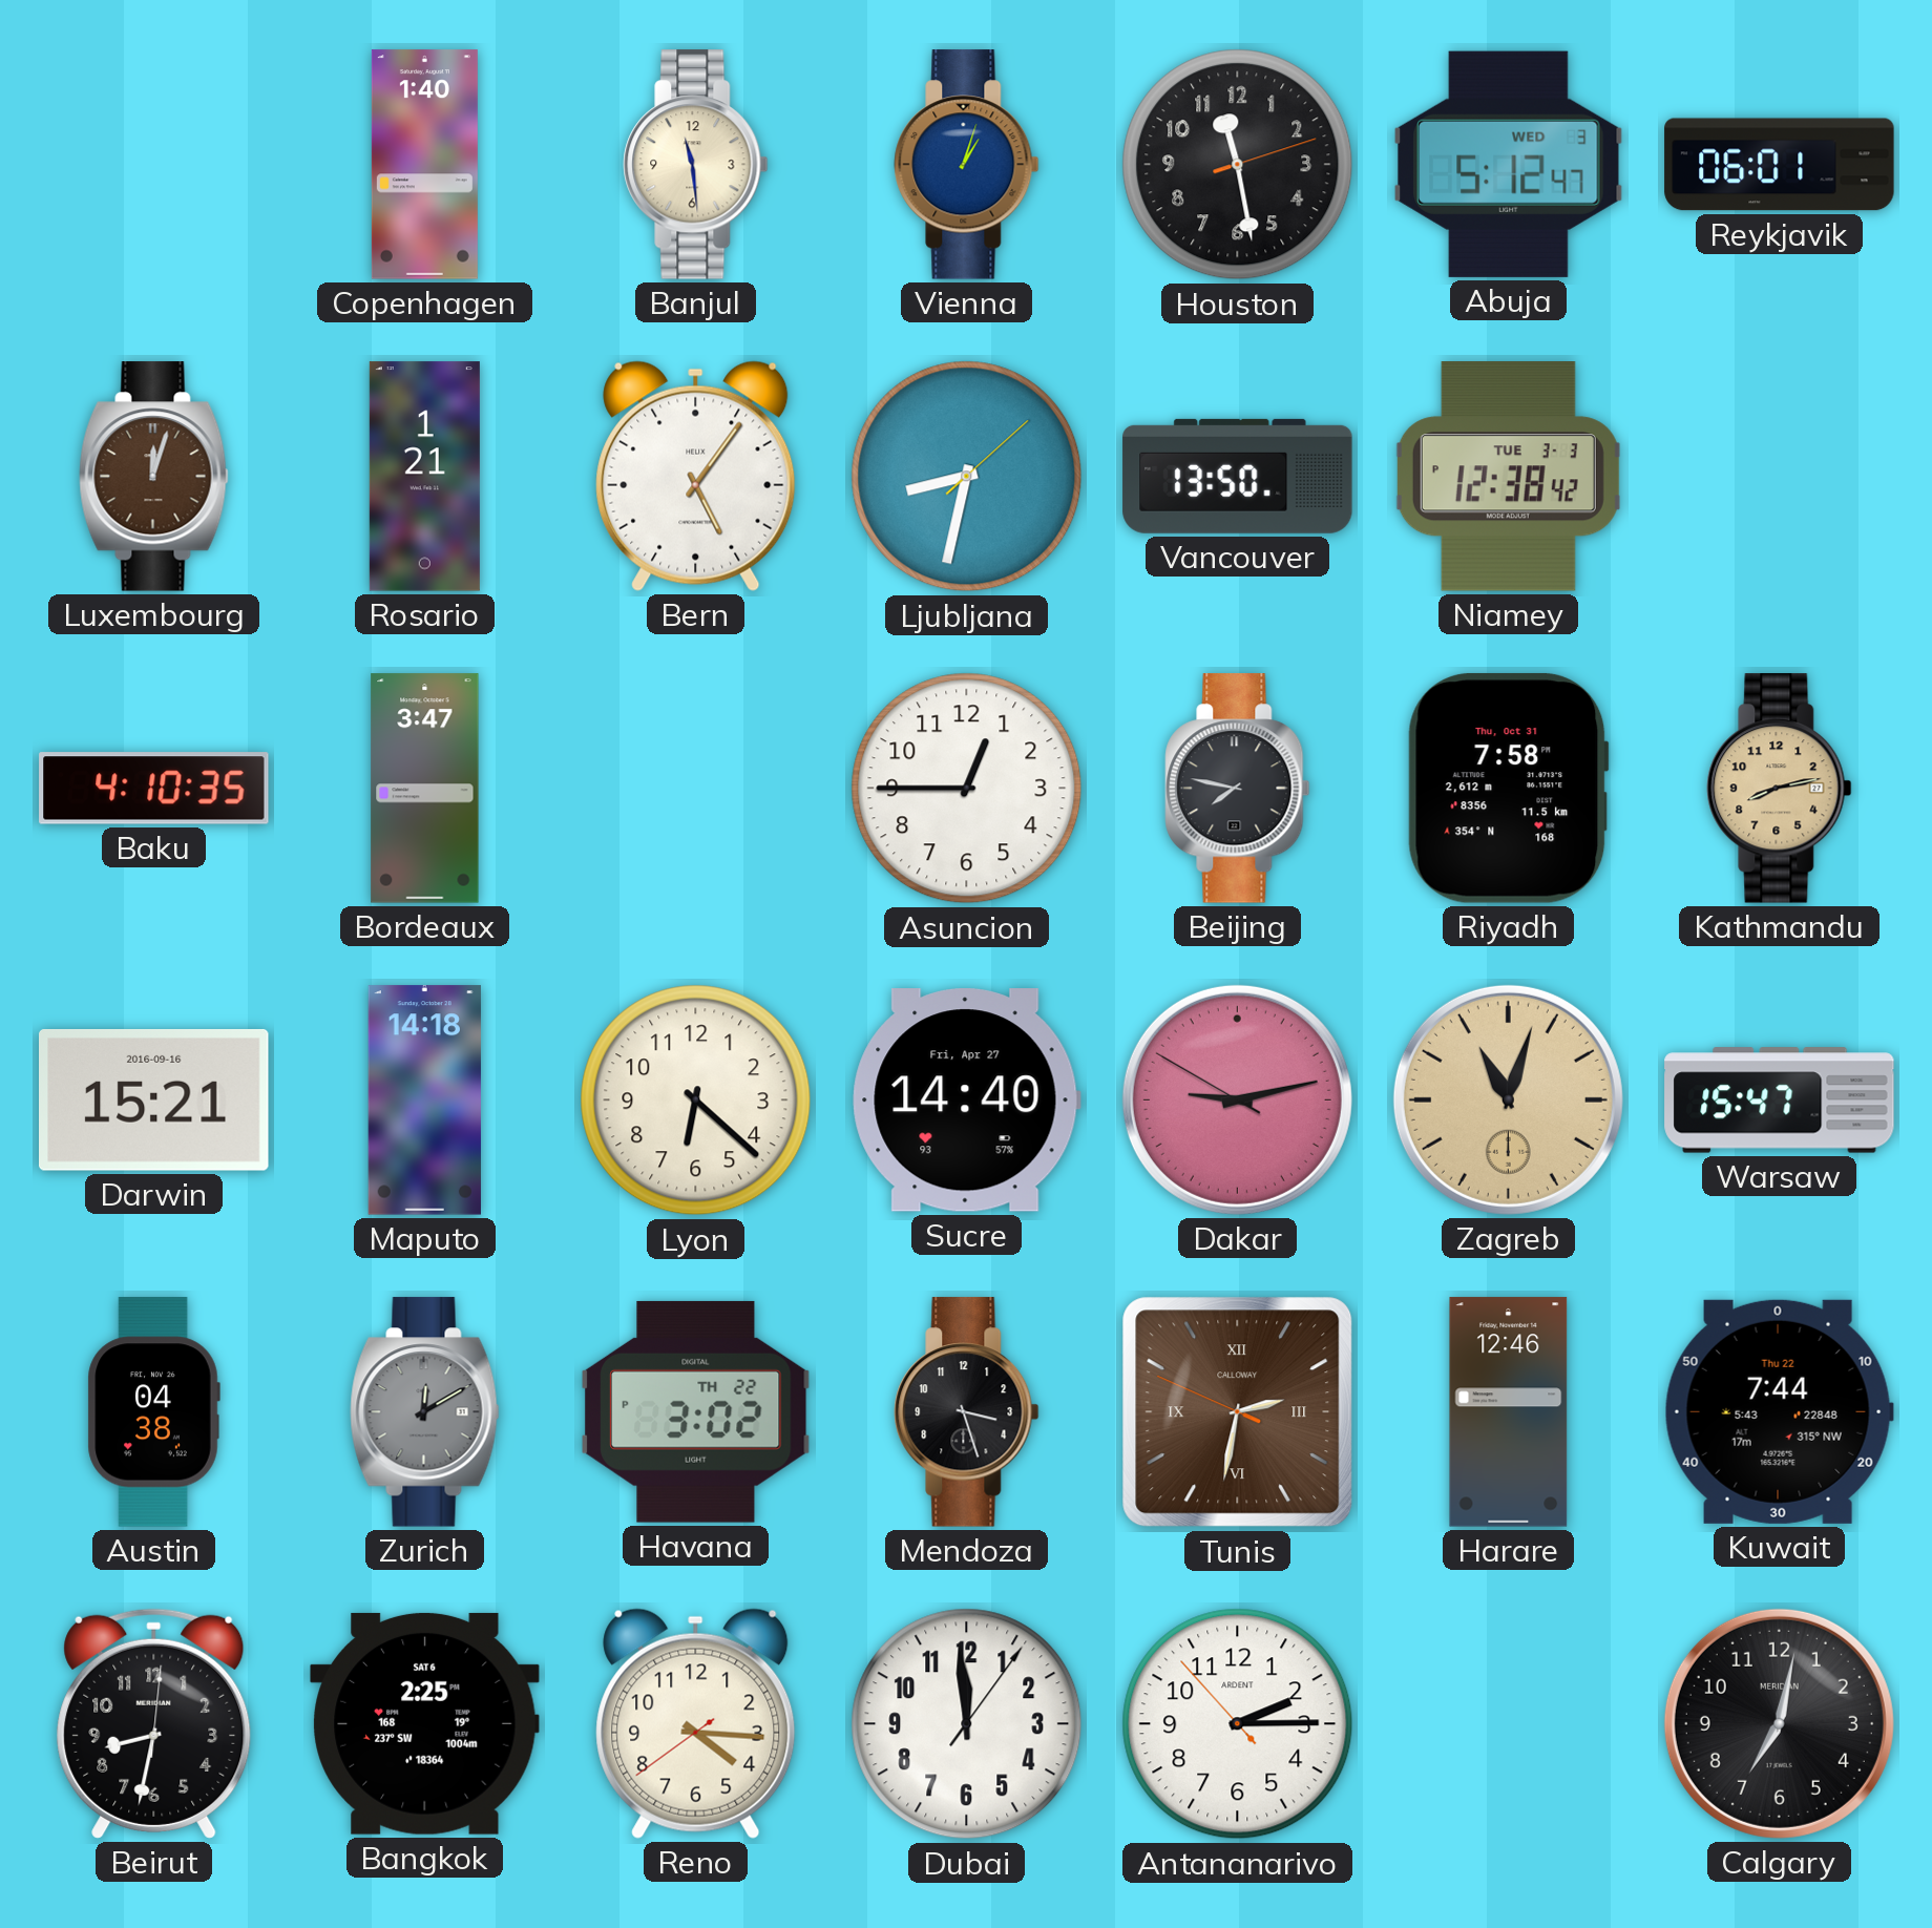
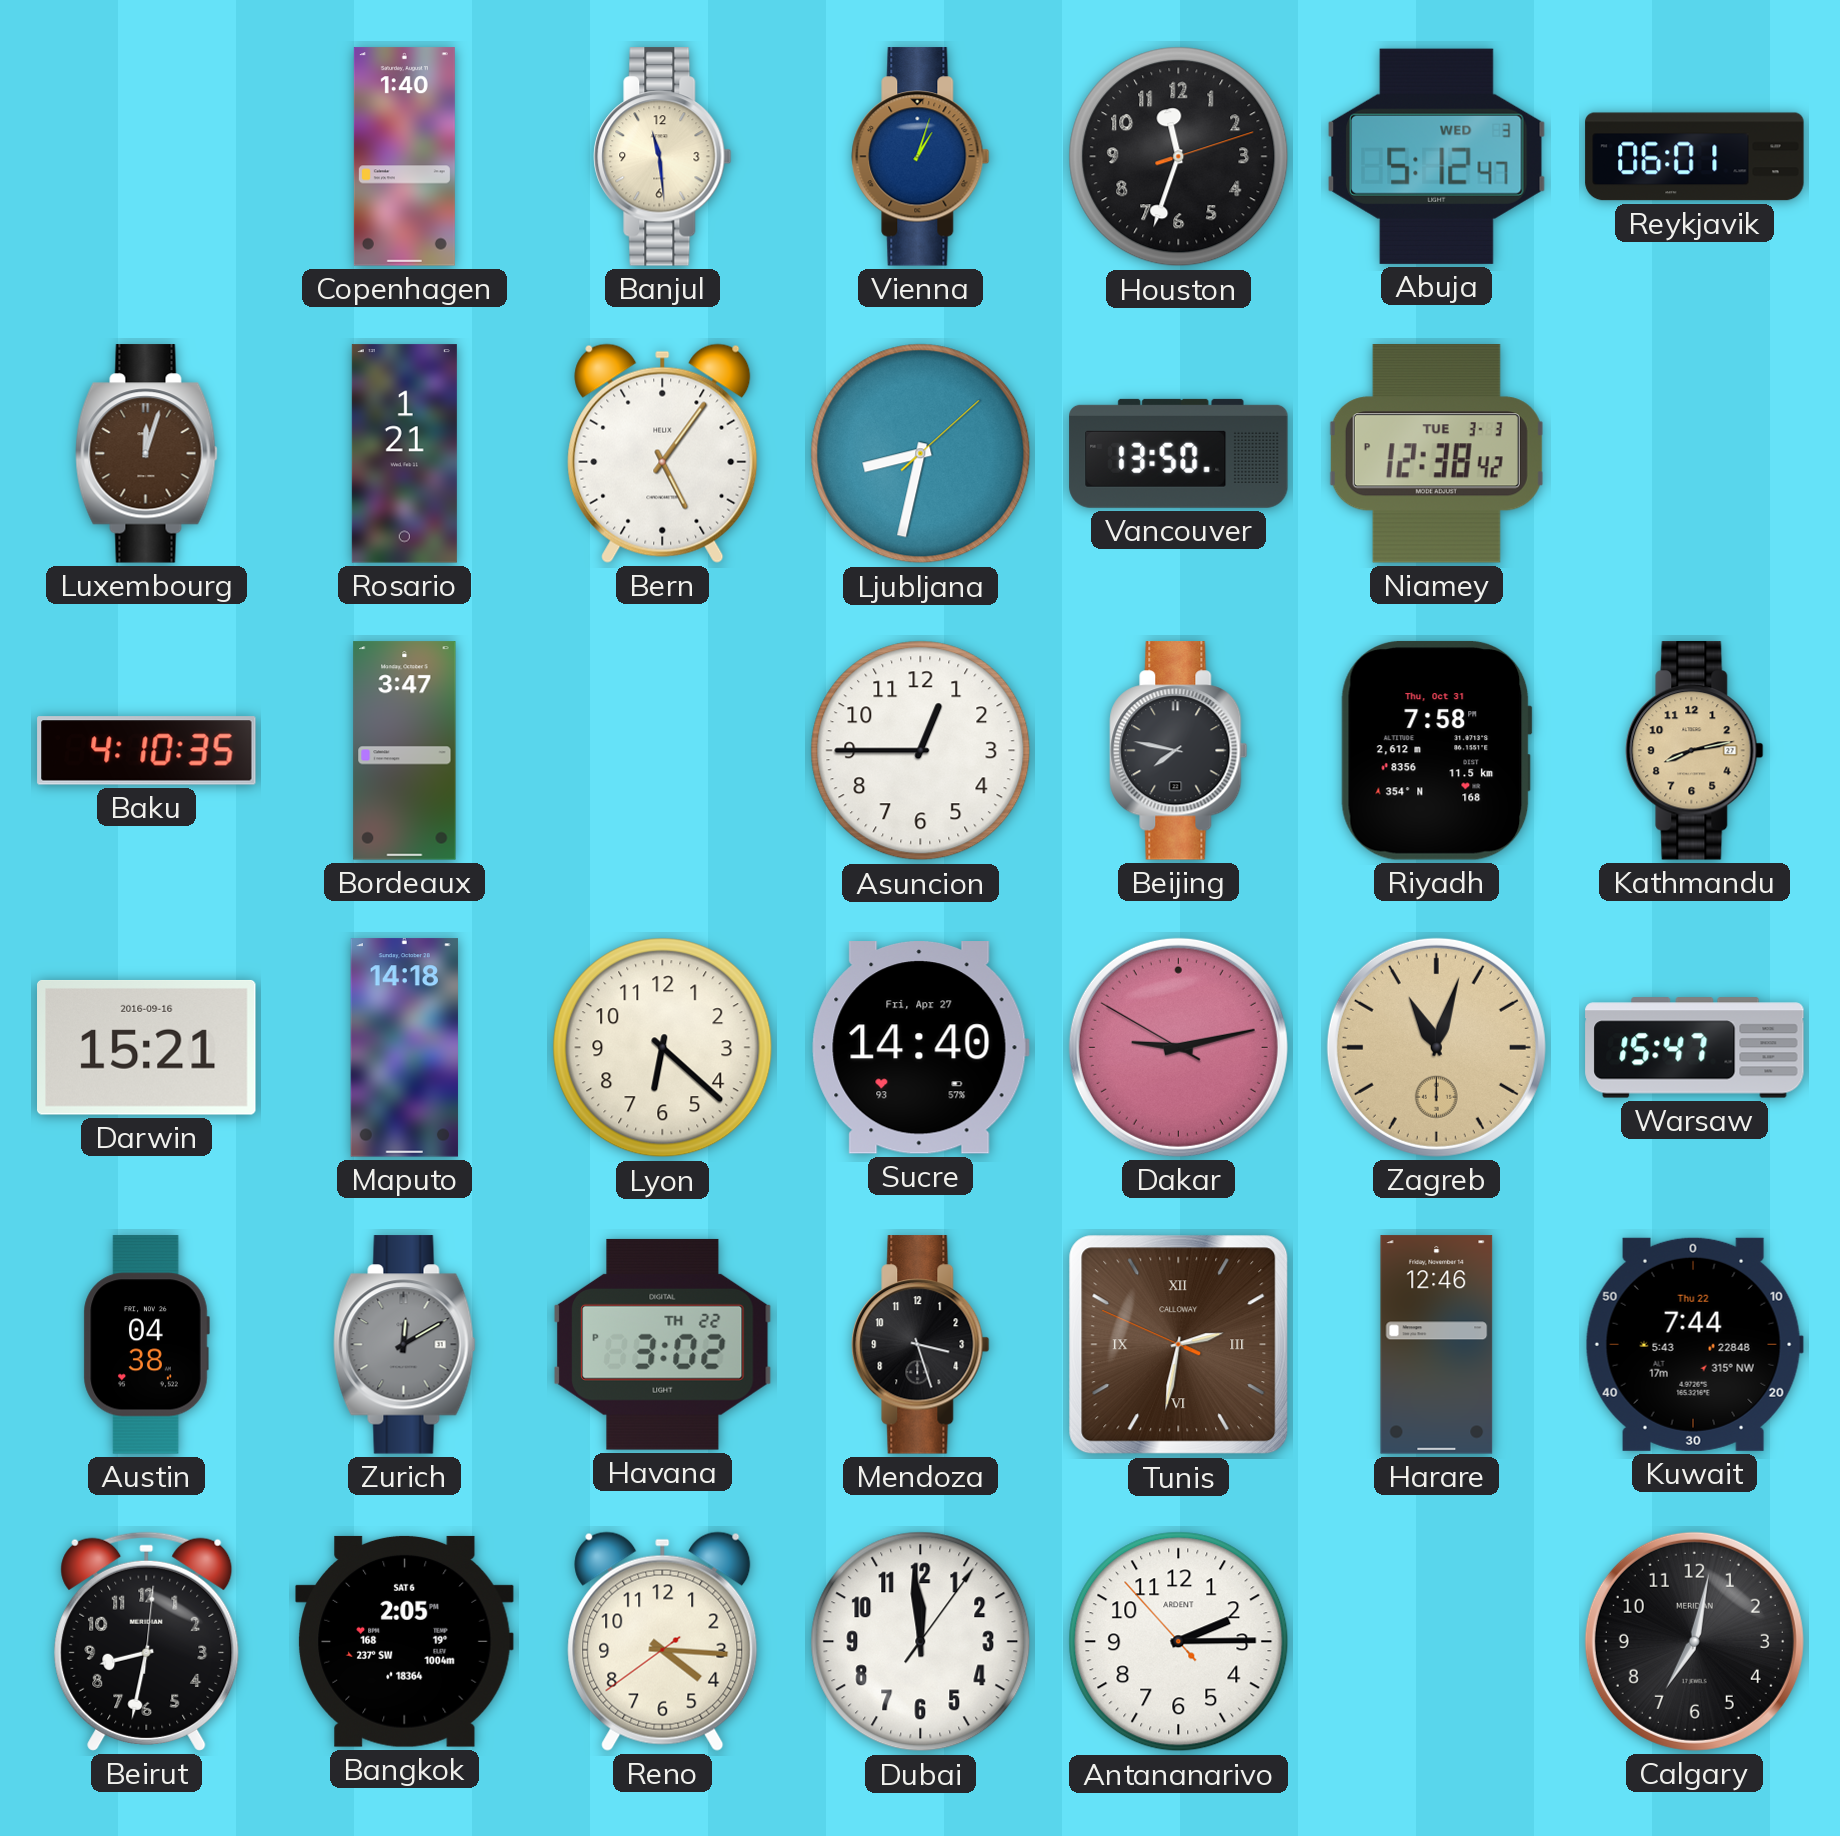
Houston: 11:28 -> 11:33 (1179, 157)
Bangkok: 2:25 -> 2:05 (405, 1641)
